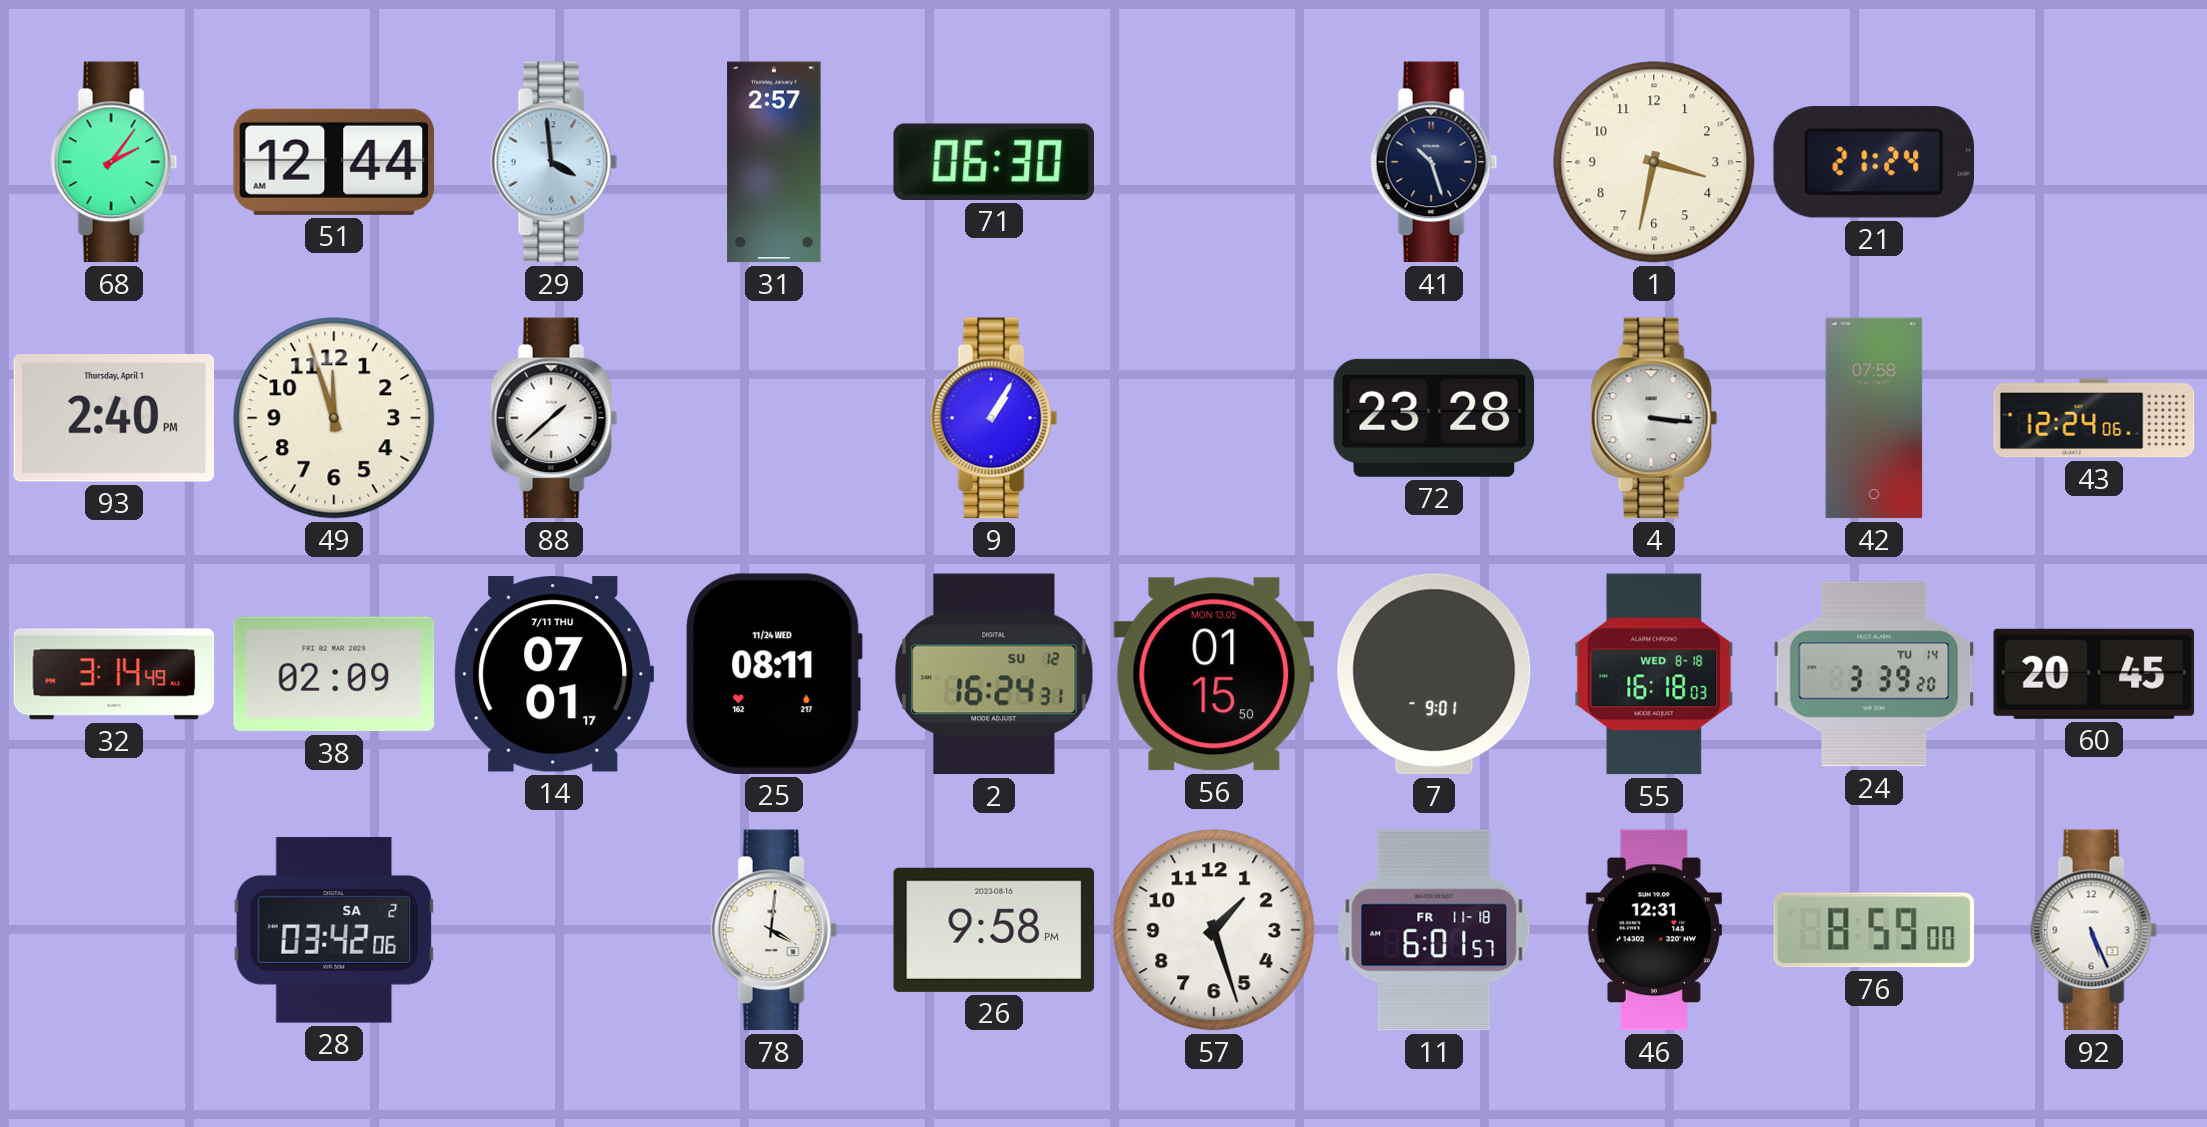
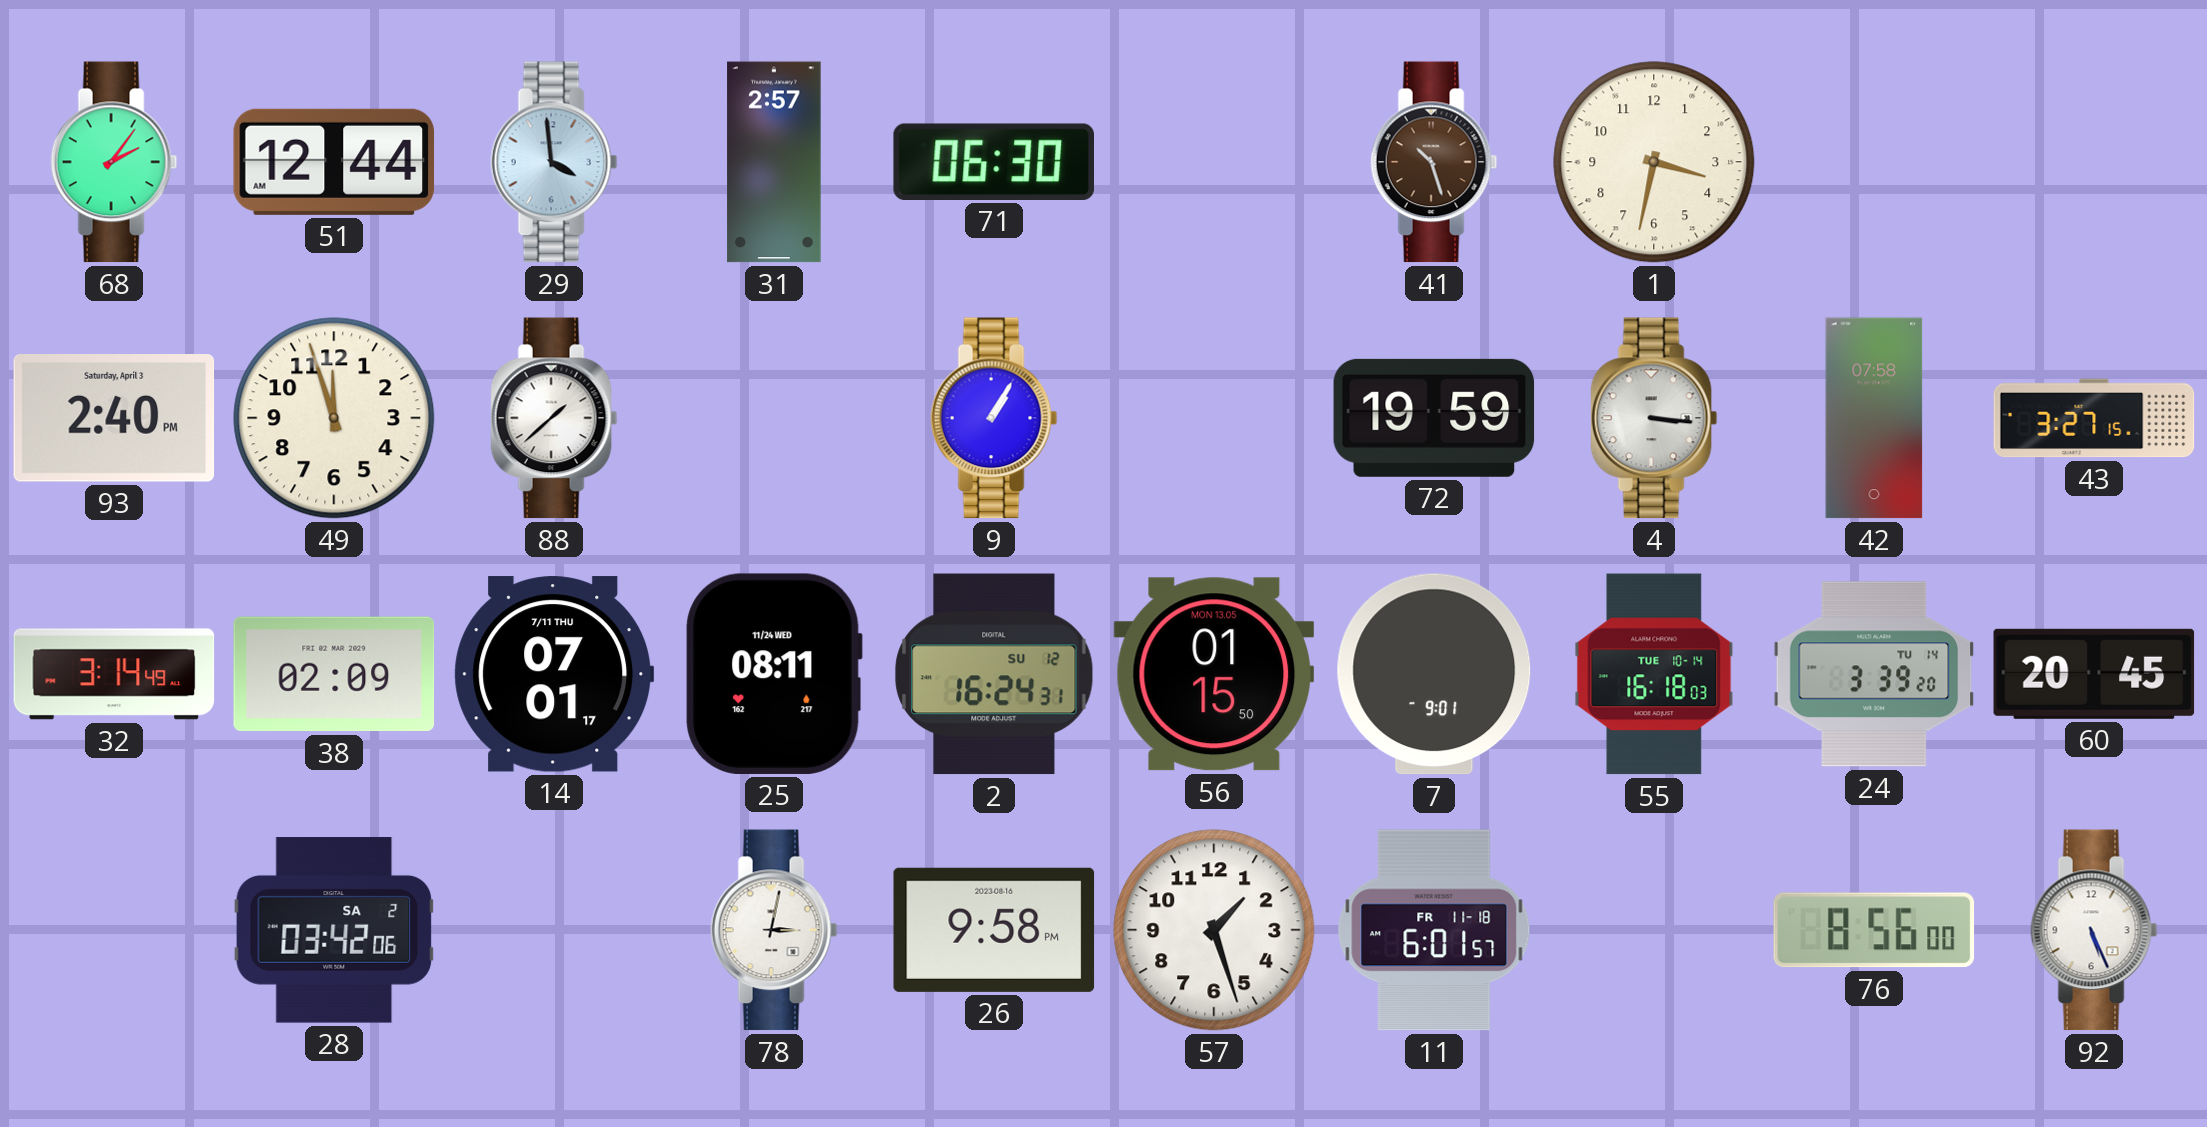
41 dial: navy -> brown (1434, 162)
21: 21:24 -> none (1873, 162)
93 date: Thursday, April 1 -> Saturday, April 3 (114, 419)
72: 23:28 -> 19:59 (1434, 418)
43: 12:24 -> 3:27 (2094, 418)
55 date: WED 8-18 -> TUE 10-14 (1654, 674)
78: 4:01 -> 3:02 (774, 930)
46: 12:31 -> none (1654, 930)
76: 8:59 -> 8:56 (1874, 930)
